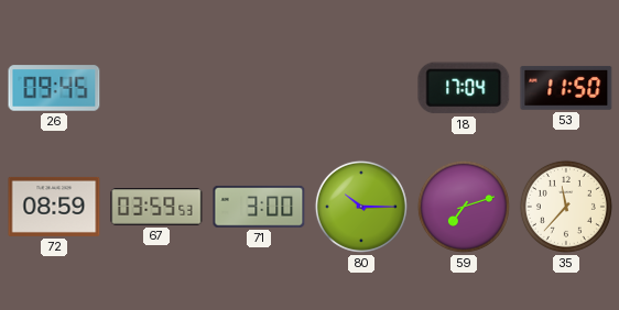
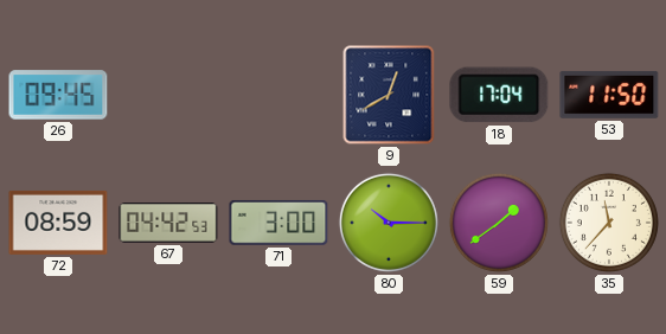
9: none -> 12:40 (389, 95)
67: 03:59 -> 04:42 (168, 223)
59: 7:12 -> 1:39 (499, 223)
